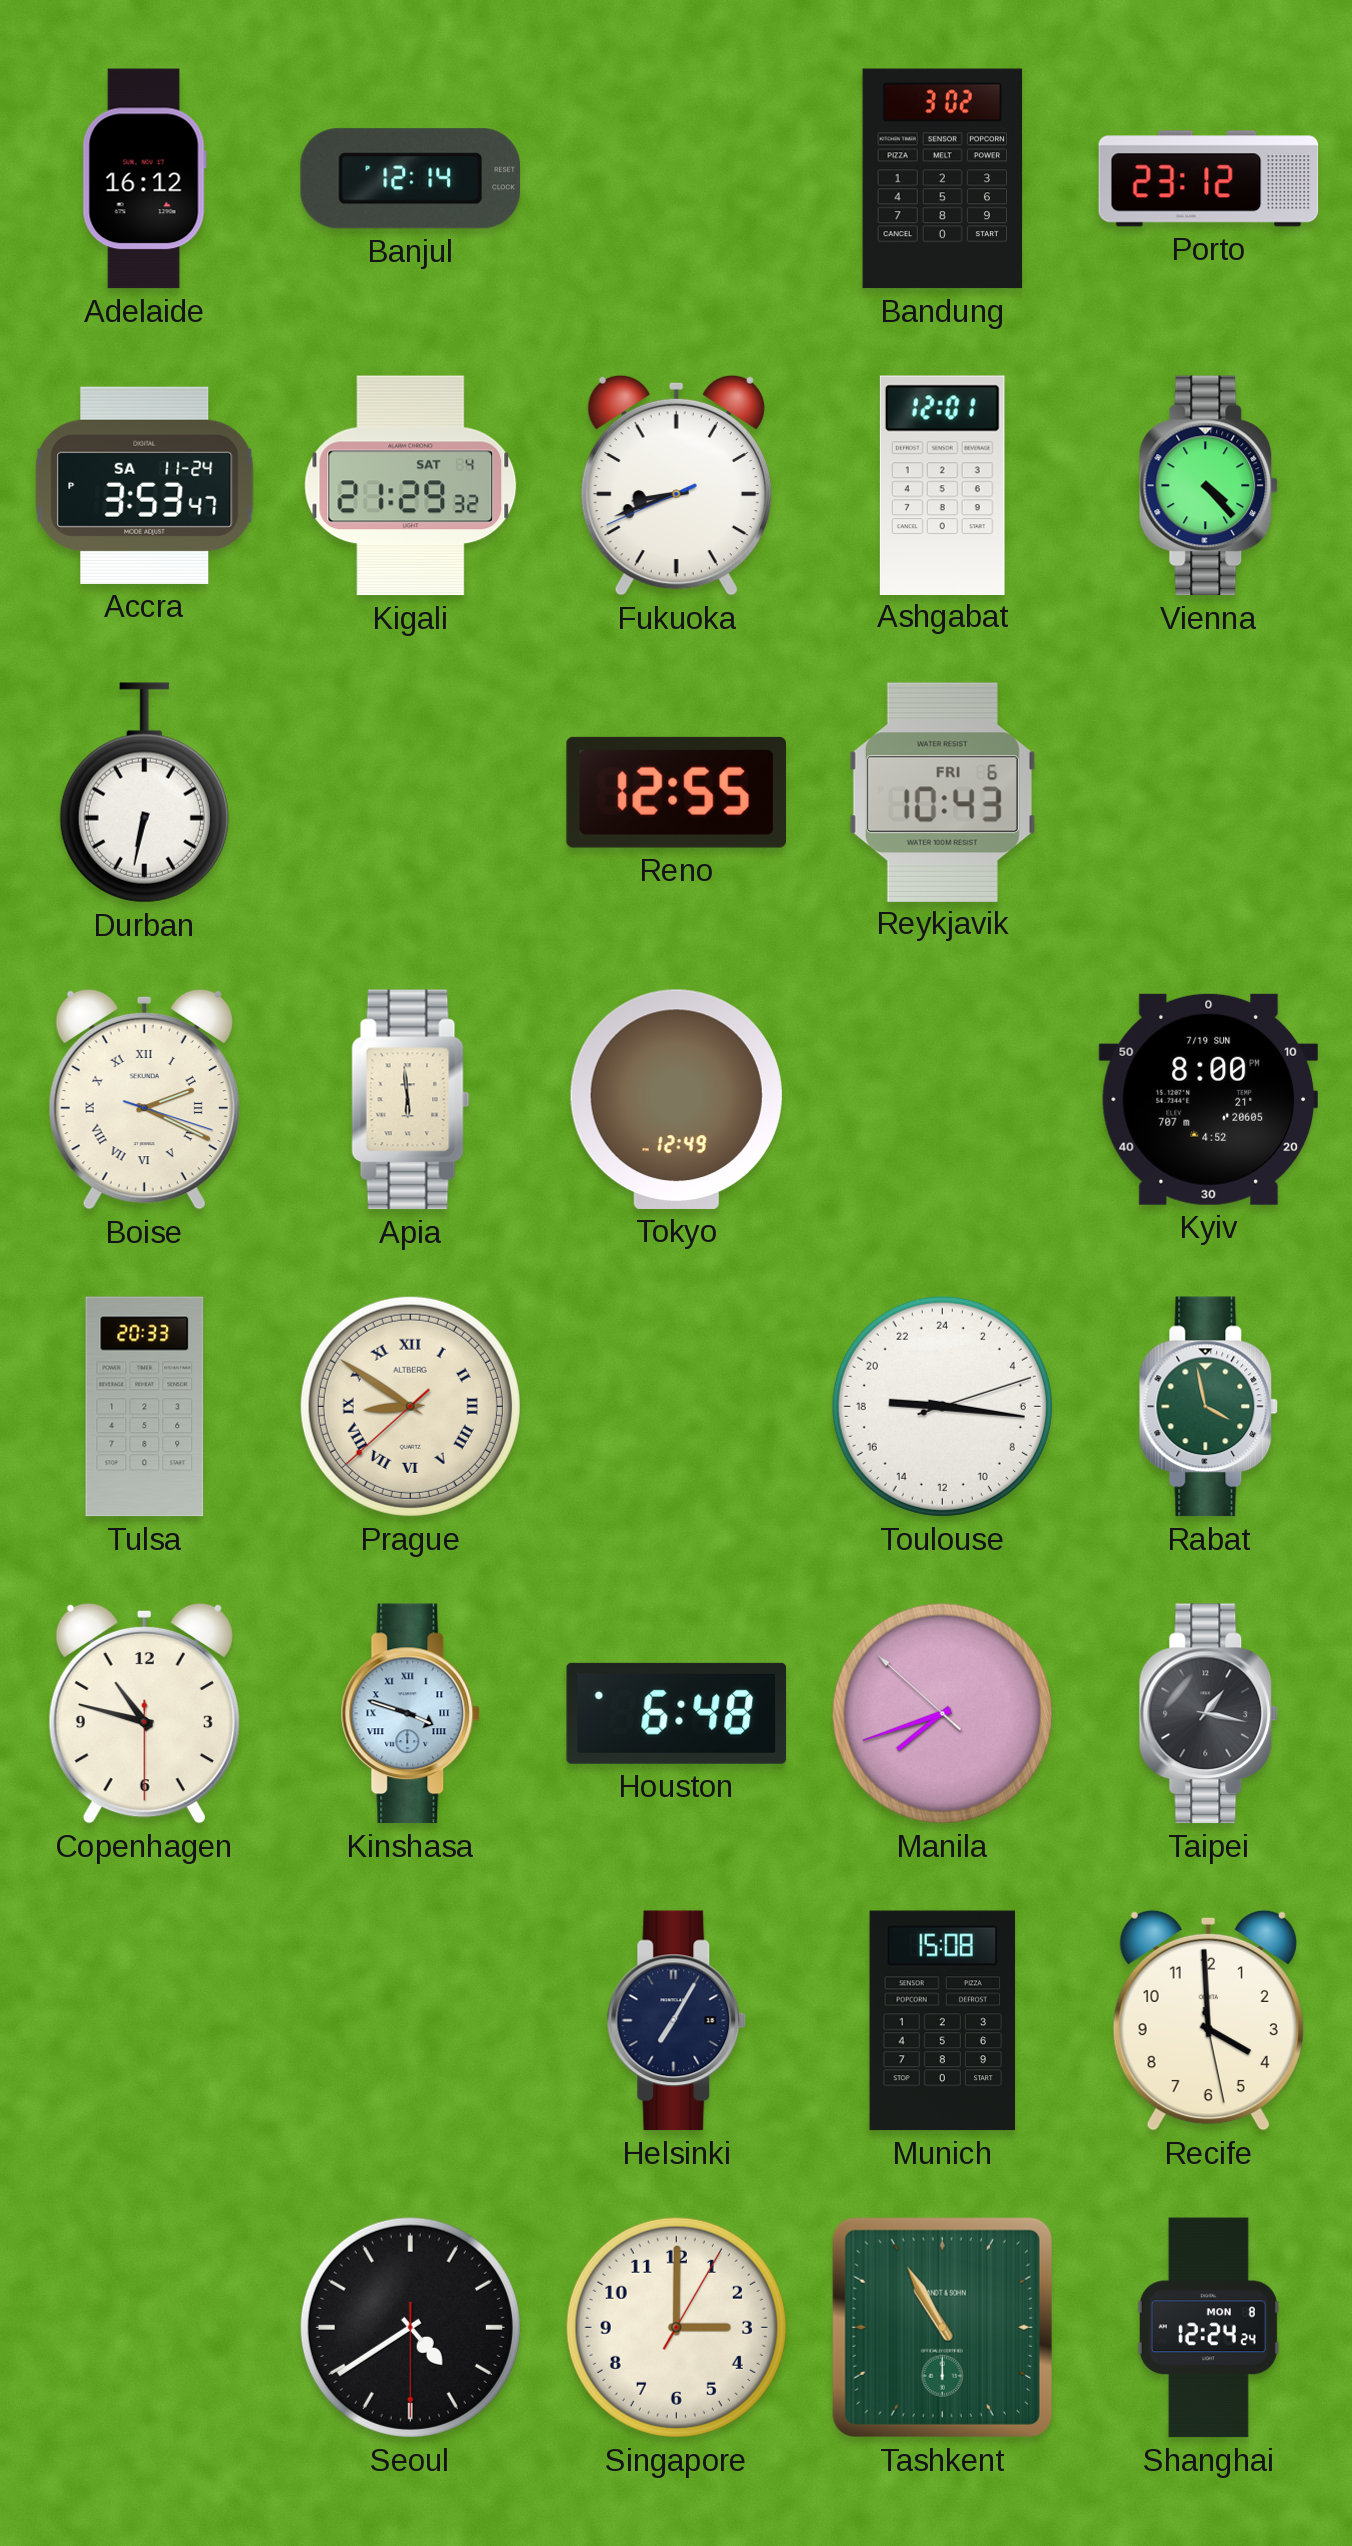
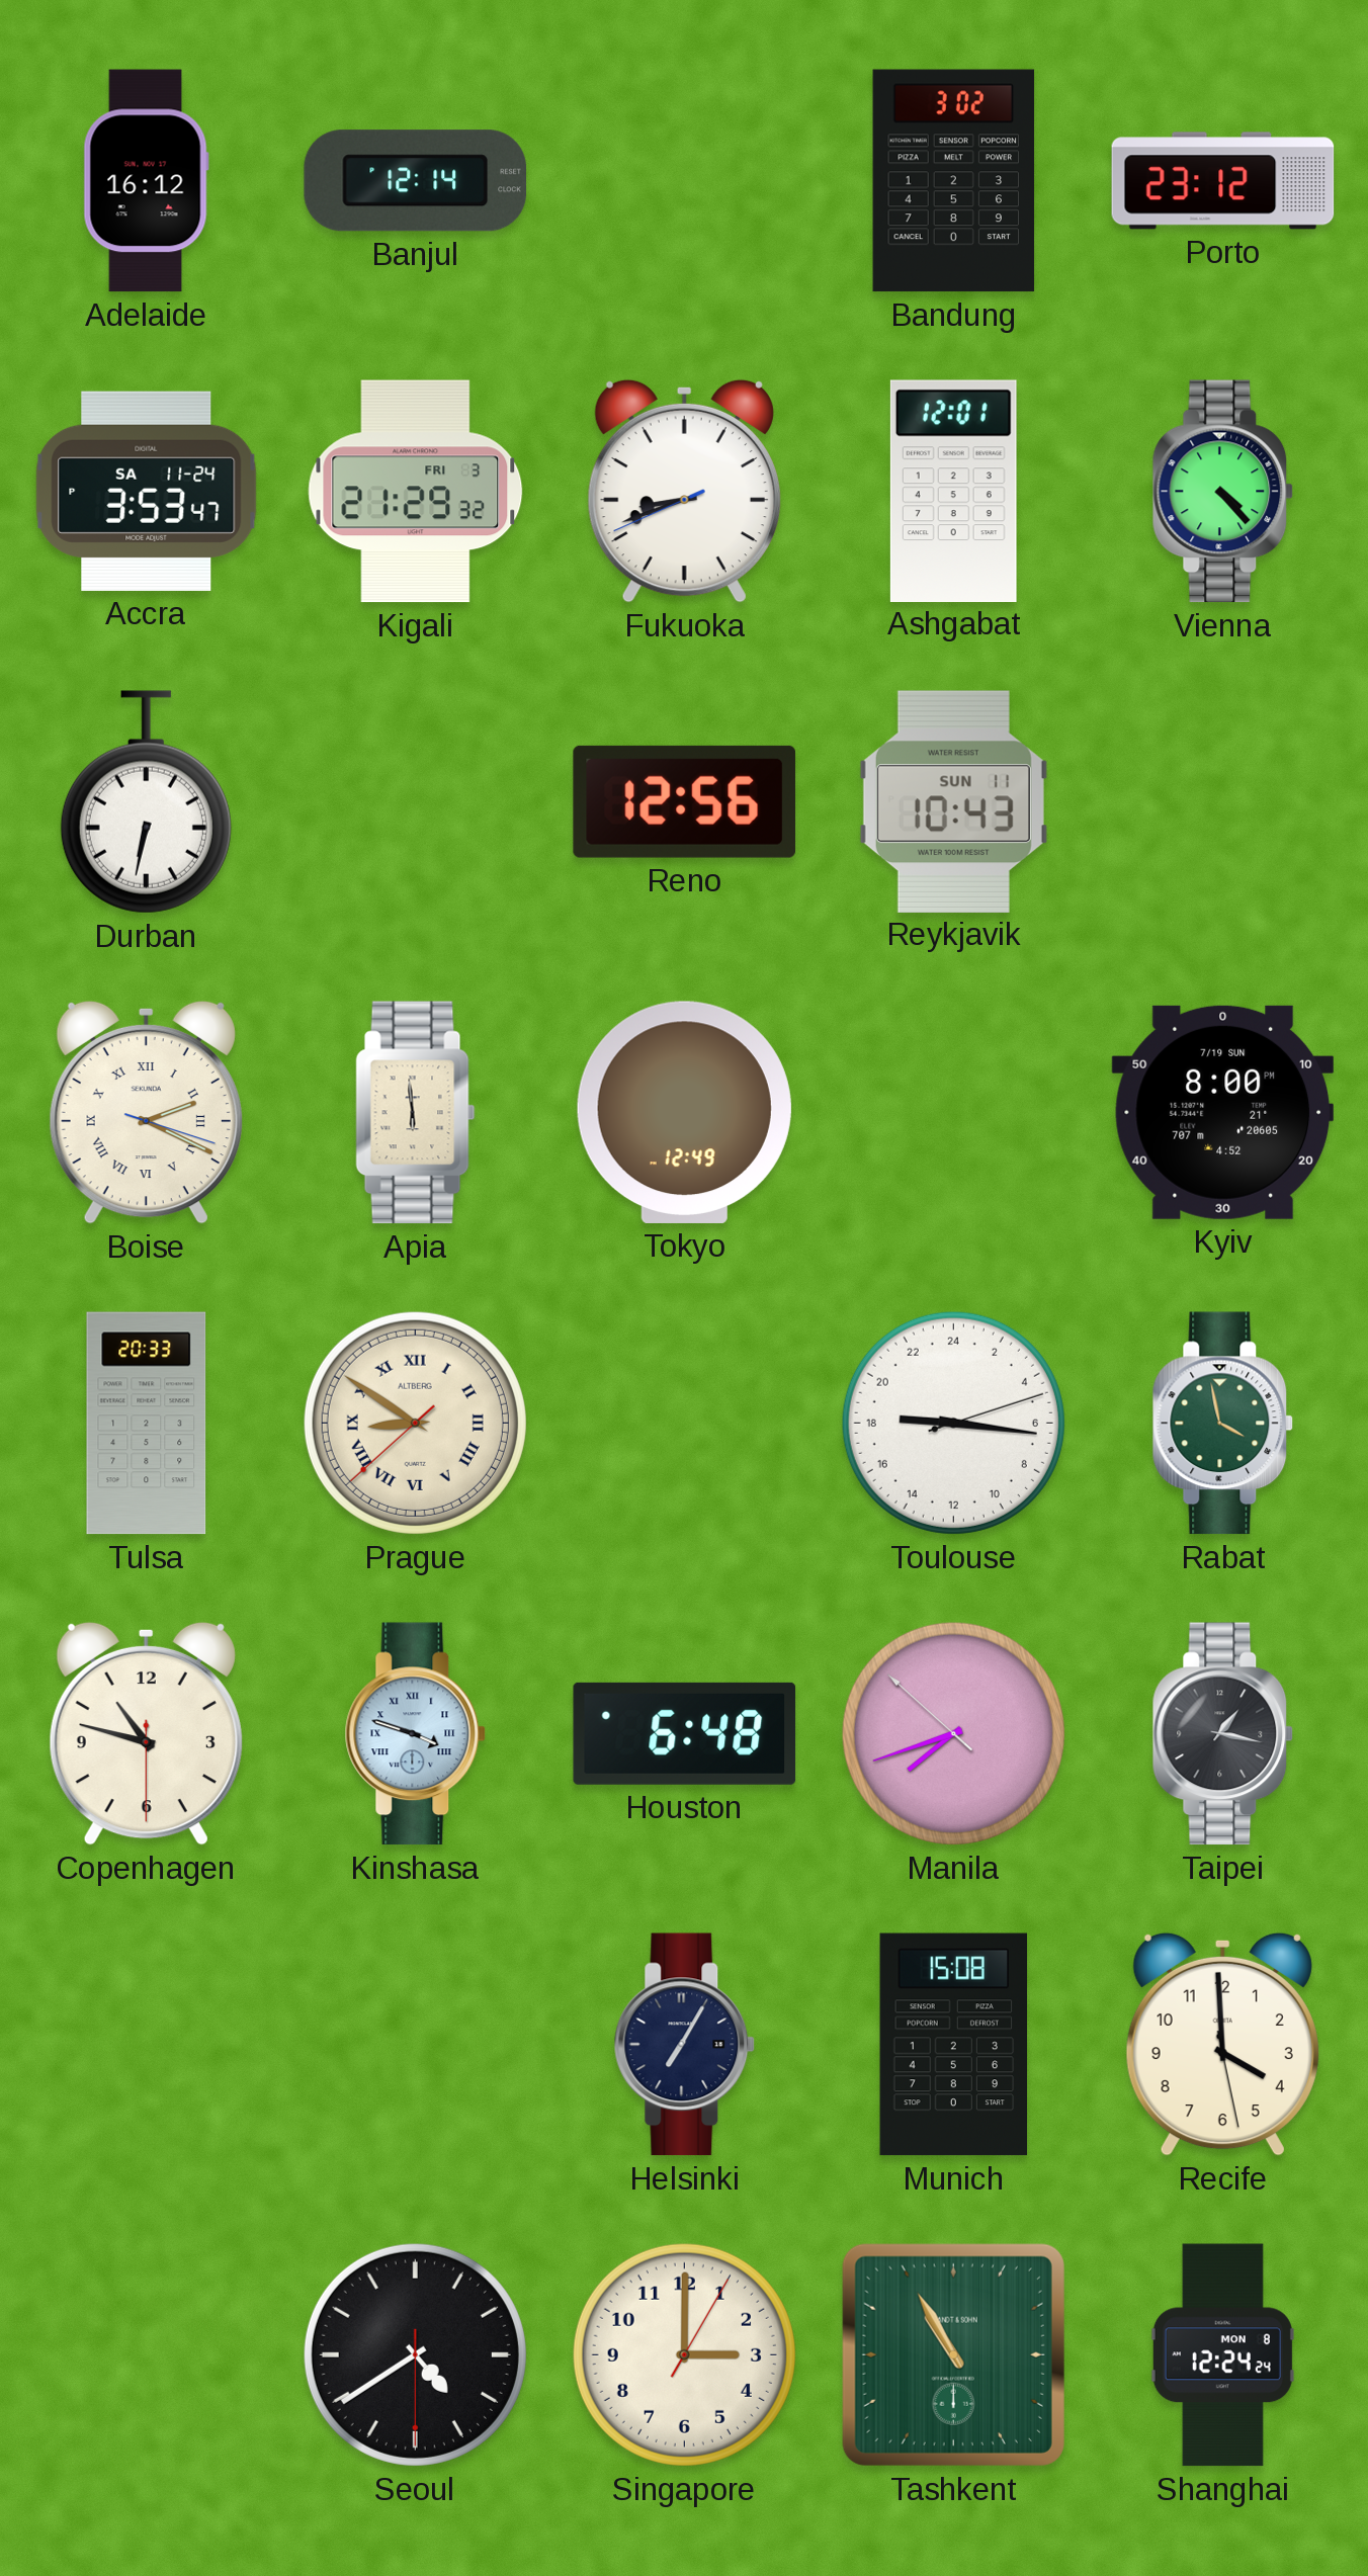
Kigali date: SAT 4 -> FRI 3 (416, 492)
Reno: 12:55 -> 12:56 (684, 801)
Reykjavik date: FRI 6 -> SUN 11 (953, 801)
